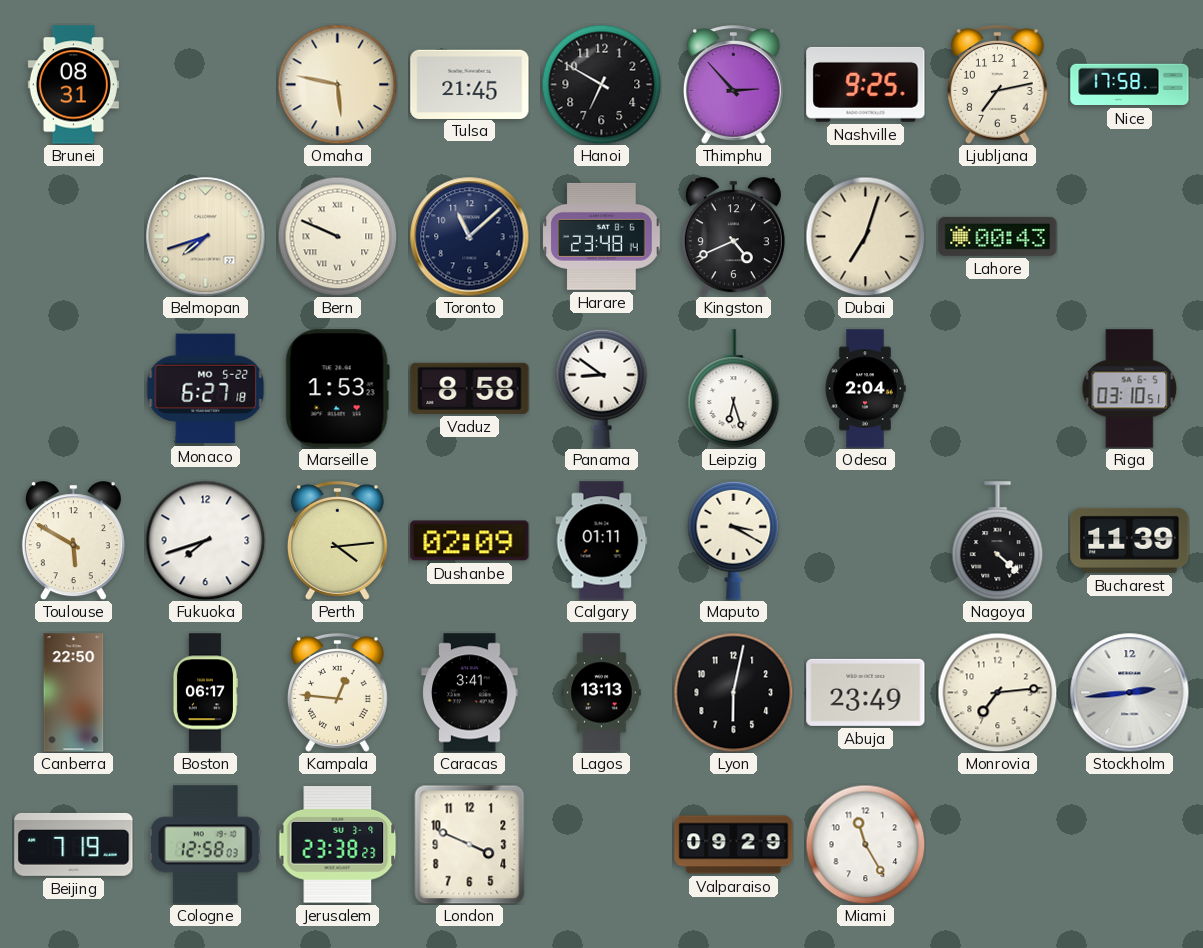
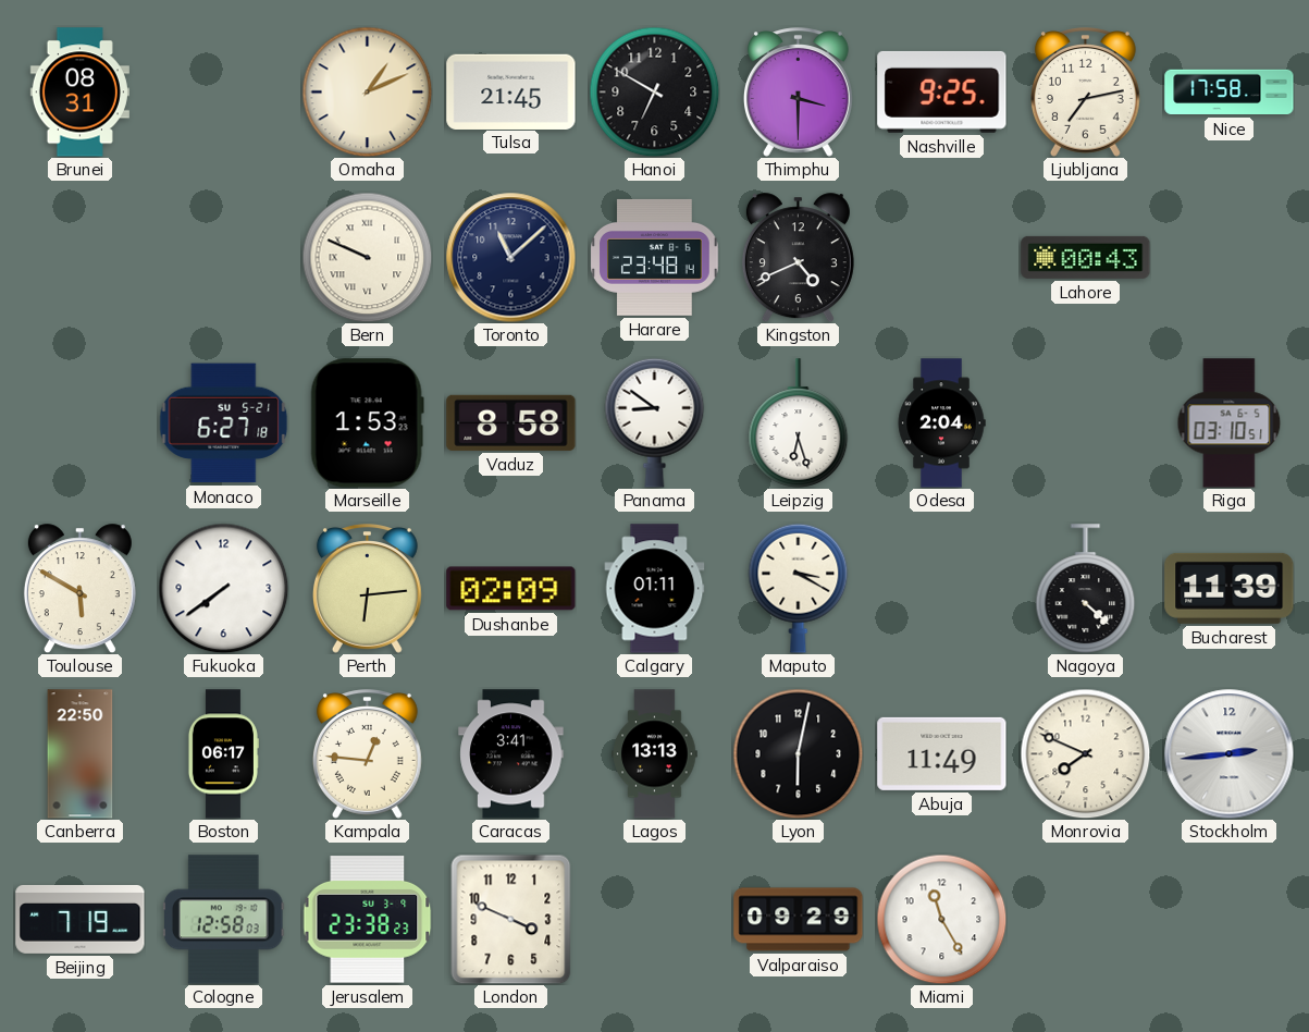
Omaha: 5:47 -> 1:11 (367, 91)
Thimphu: 2:53 -> 3:30 (798, 93)
Belmopan: 7:42 -> none (206, 237)
Dubai: 7:03 -> none (865, 236)
Monaco date: MO 5-22 -> SU 5-21 (223, 423)
Fukuoka: 7:42 -> 7:39 (223, 588)
Perth: 4:14 -> 6:14 (367, 589)
Abuja: 23:49 -> 11:49 (942, 753)
Monrovia: 7:14 -> 7:49 (1085, 753)
